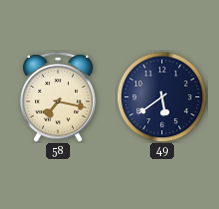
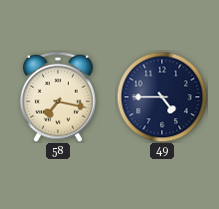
49: 5:39 -> 4:45 (162, 97)
